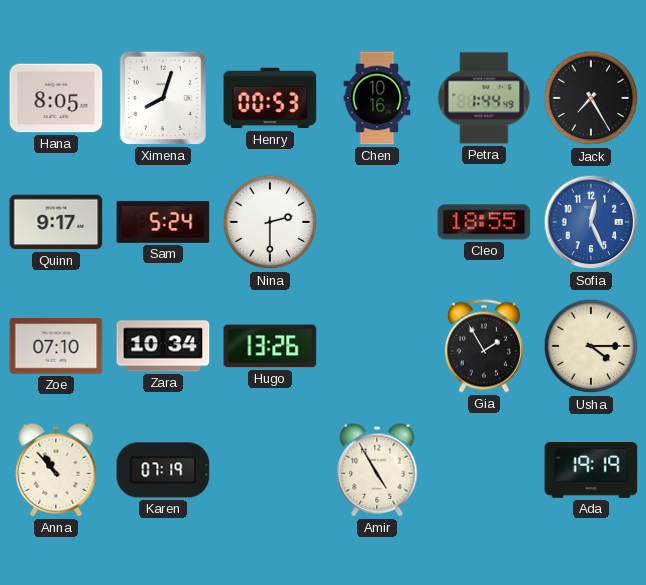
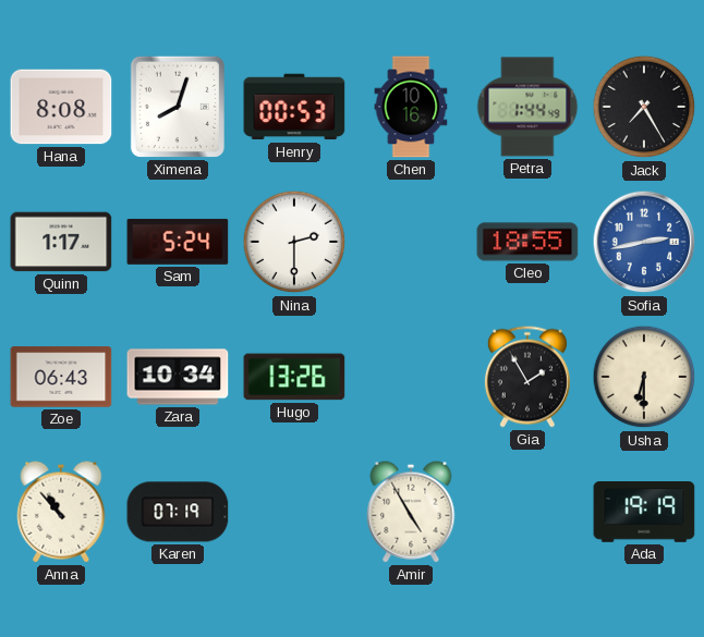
Hana: 8:05 -> 8:08 (61, 107)
Quinn: 9:17 -> 1:17 (61, 242)
Sofia: 12:26 -> 2:43 (644, 242)
Zoe: 07:10 -> 06:43 (61, 377)
Usha: 4:15 -> 6:30 (644, 377)
